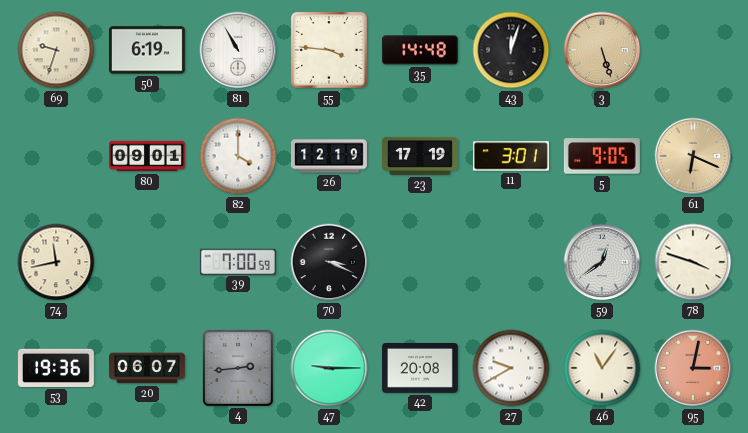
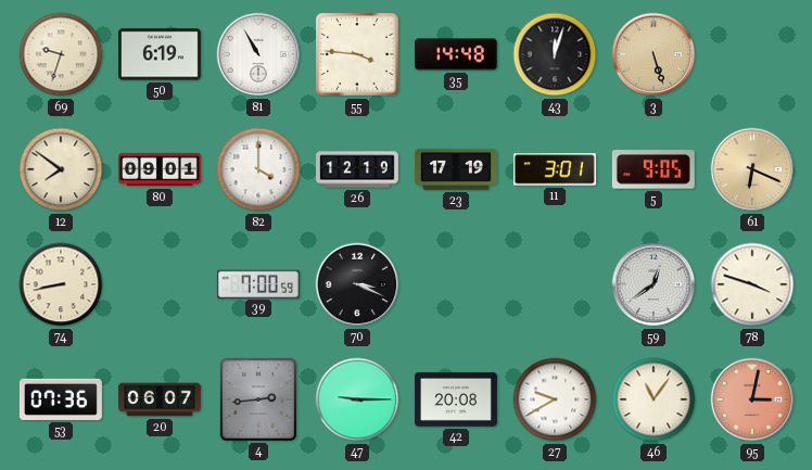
12: none -> 7:51 (61, 169)
74: 11:43 -> 8:43 (61, 284)
53: 19:36 -> 07:36 (61, 399)
